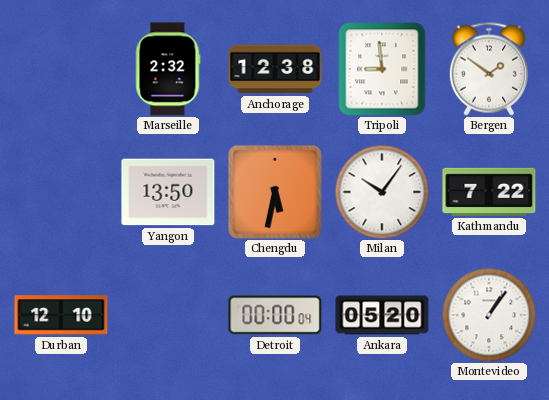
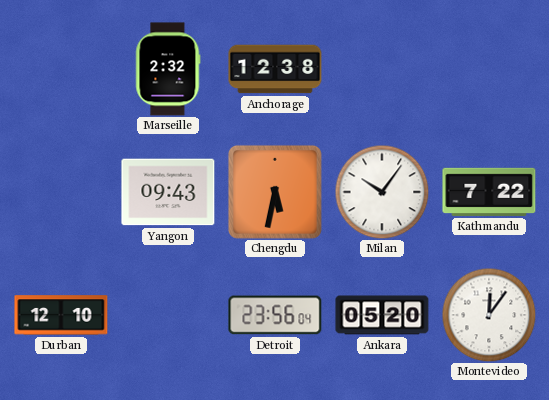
Tripoli: 8:59 -> none (382, 69)
Bergen: 1:51 -> none (488, 69)
Yangon: 13:50 -> 09:43 (168, 192)
Detroit: 00:00 -> 23:56 (275, 315)
Montevideo: 1:06 -> 12:06 (489, 315)
